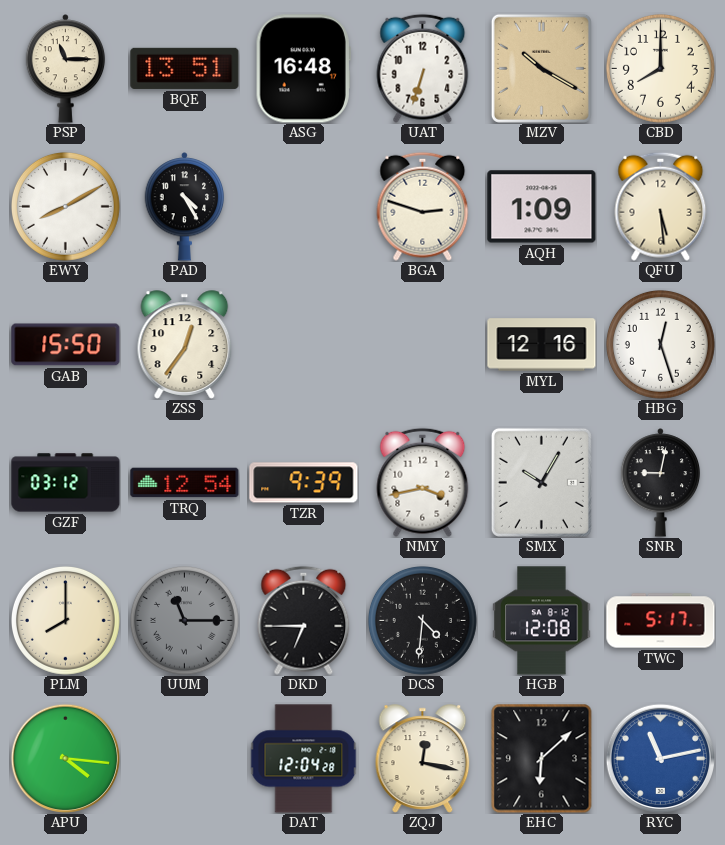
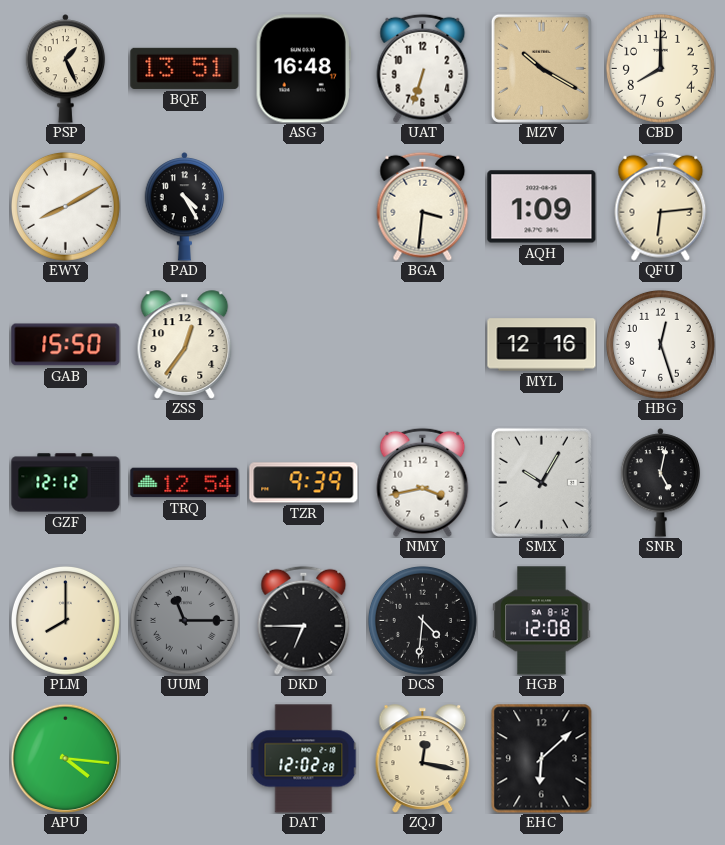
PSP: 11:15 -> 1:26 (66, 69)
BGA: 2:48 -> 3:31 (423, 206)
QFU: 5:29 -> 6:14 (661, 206)
GZF: 03:12 -> 12:12 (66, 483)
SNR: 9:02 -> 5:02 (661, 483)
TWC: 5:17 -> none (661, 621)
DAT: 12:04 -> 12:02 (304, 759)
RYC: 11:13 -> none (660, 758)
